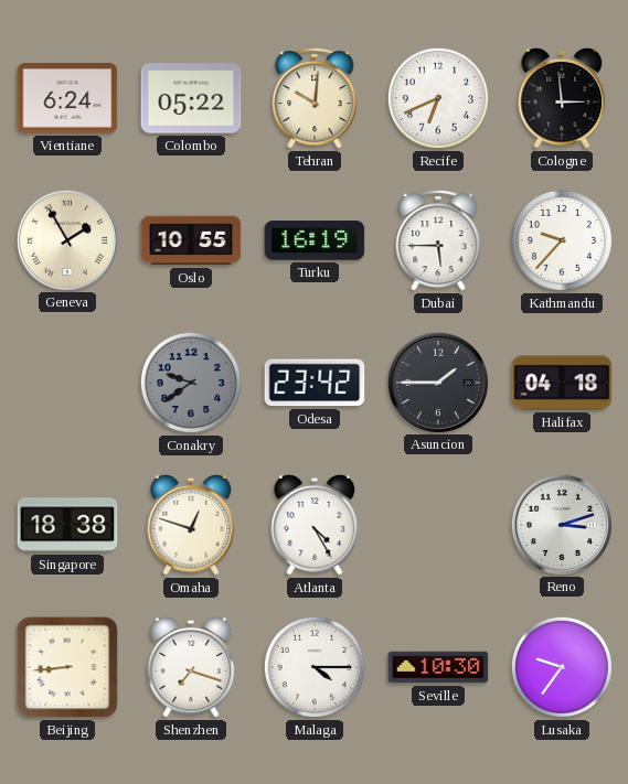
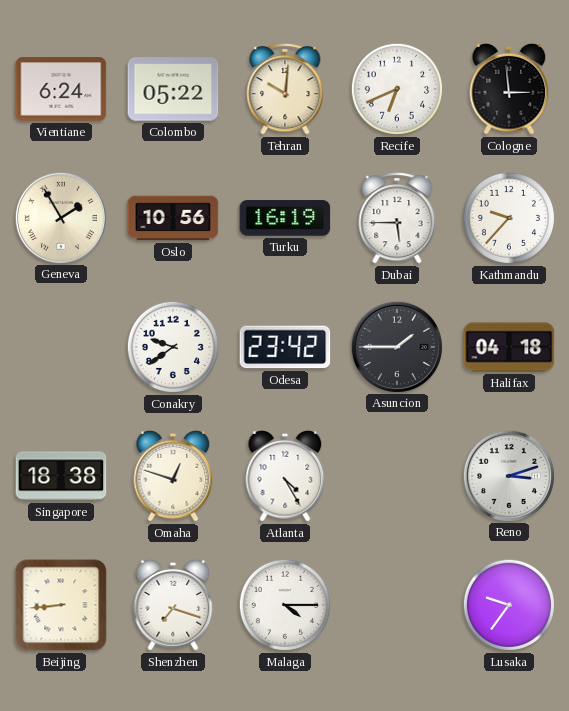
Oslo: 10:55 -> 10:56 (173, 218)
Conakry dial: grey -> white (173, 347)
Seville: 10:30 -> none (438, 667)
